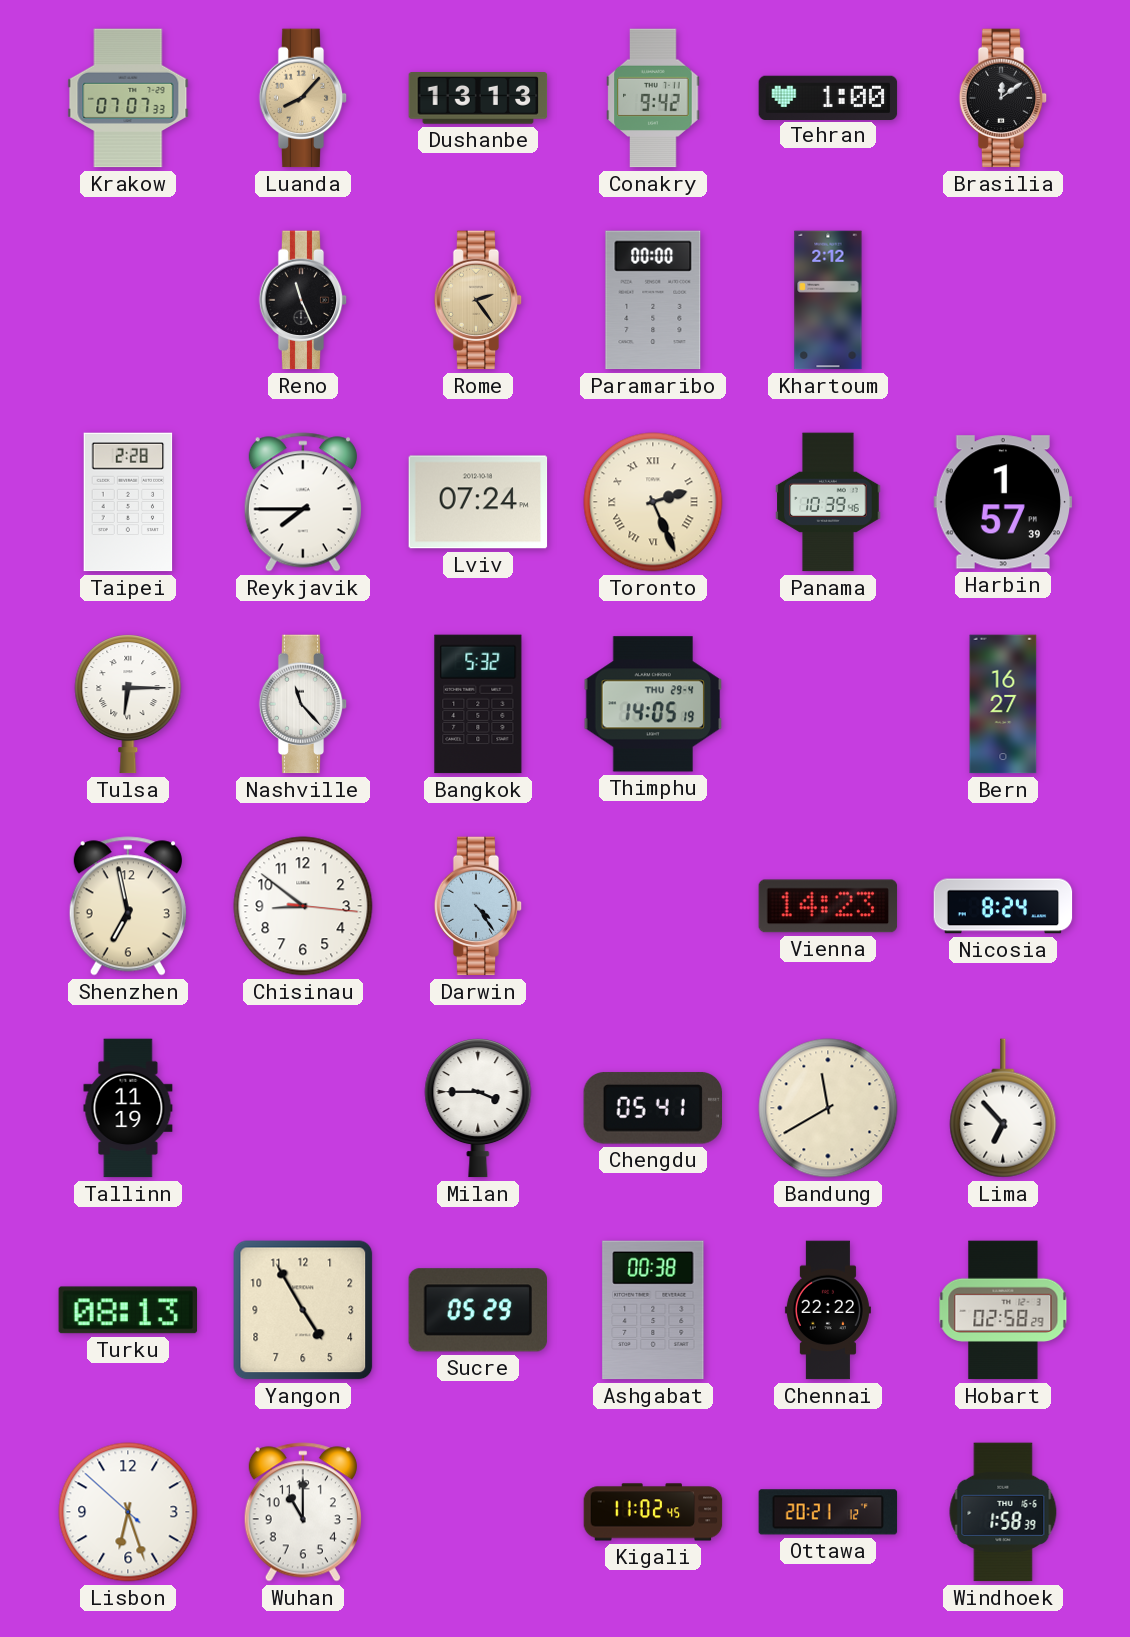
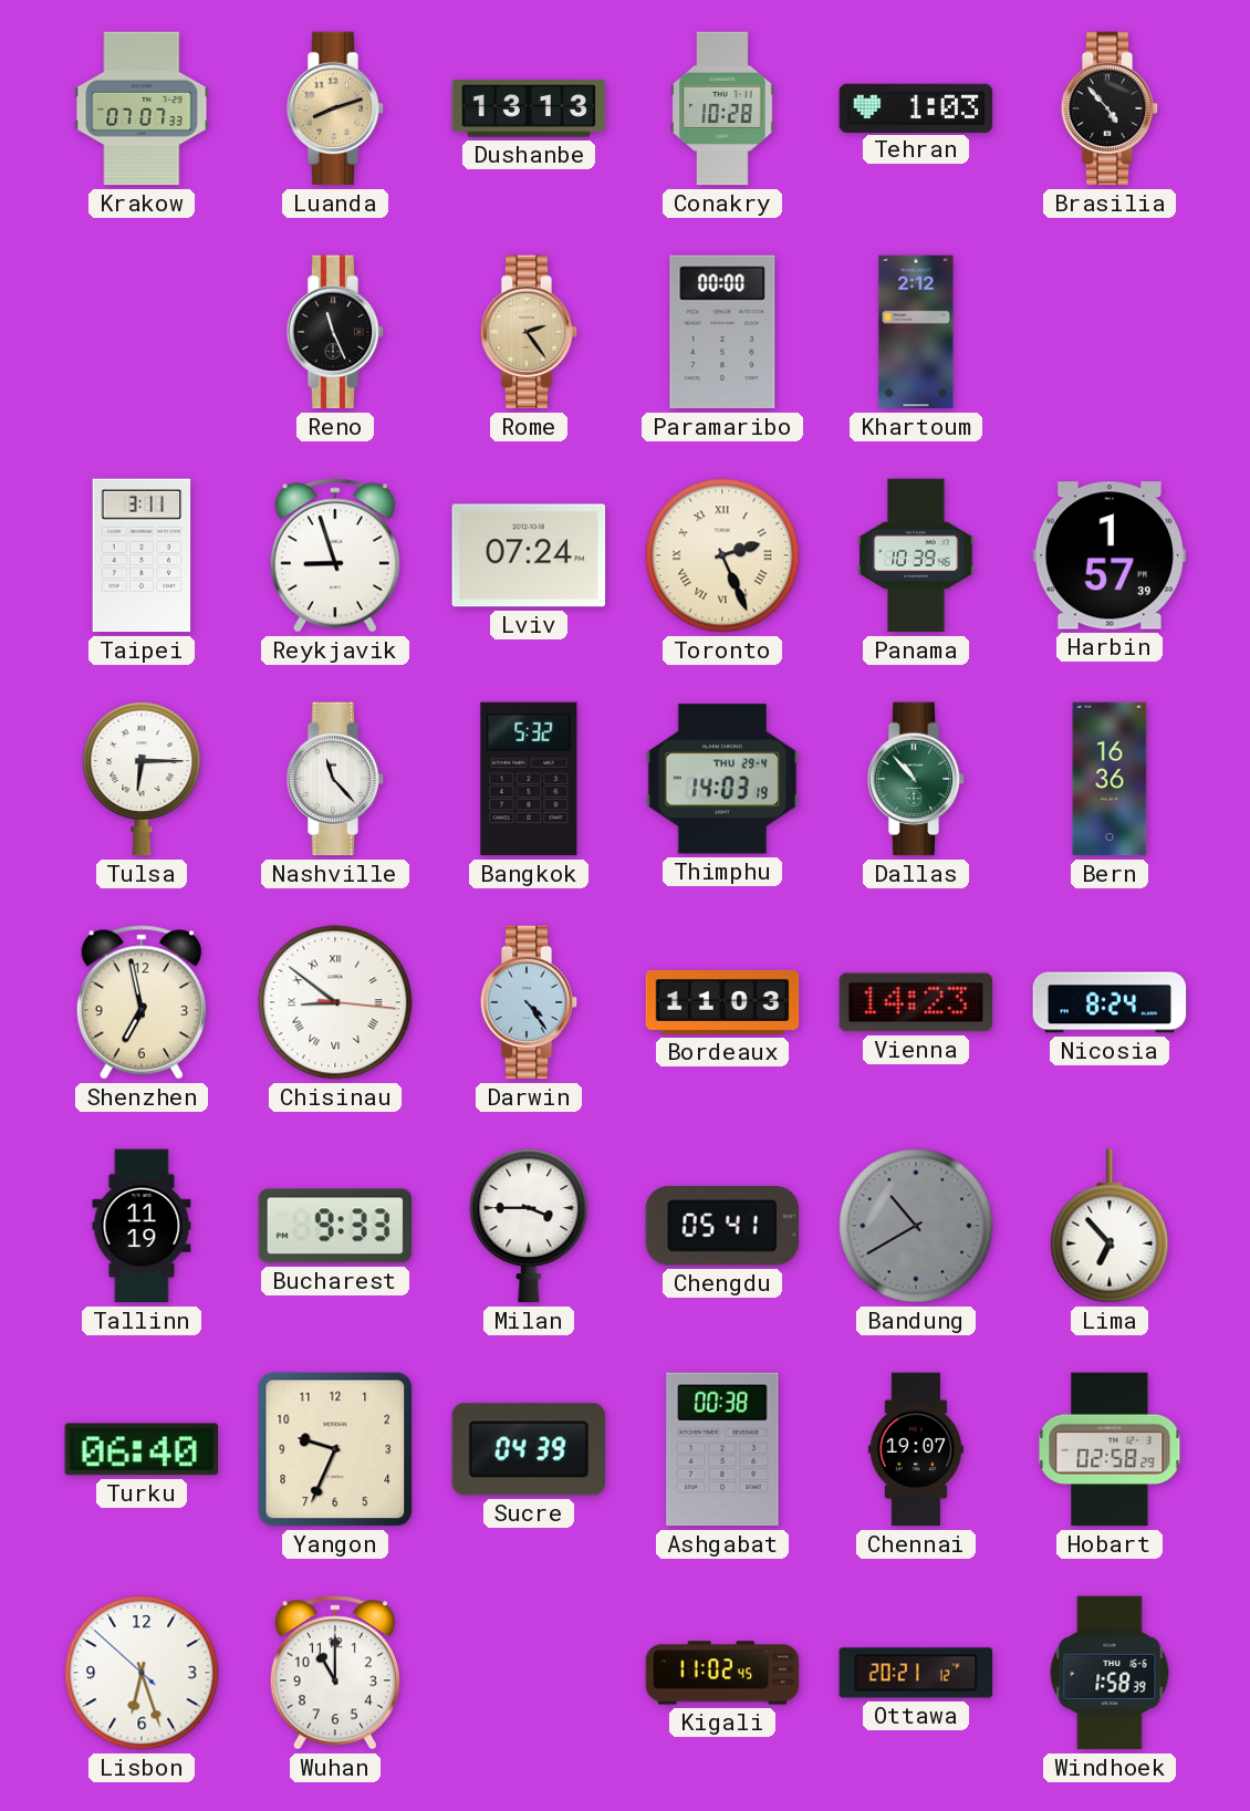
Luanda: 8:07 -> 8:12 (335, 108)
Conakry: 9:42 -> 10:28 (722, 108)
Tehran: 1:00 -> 1:03 (916, 107)
Brasilia: 12:09 -> 4:53 (1110, 108)
Taipei: 2:28 -> 3:11 (142, 555)
Reykjavik: 7:45 -> 8:57 (335, 555)
Thimphu: 14:05 -> 14:03 (722, 779)
Dallas: none -> 10:53 (916, 779)
Bern: 16:27 -> 16:36 (1110, 779)
Chisinau numerals: Arabic -> Roman (335, 1002)
Bordeaux: none -> 11:03 (722, 1002)
Bucharest: none -> 9:33 (335, 1226)
Bandung: 11:40 -> 10:40 (916, 1226)
Bandung dial: cream -> grey (916, 1226)
Turku: 08:13 -> 06:40 (142, 1449)
Yangon: 4:55 -> 9:34 (335, 1449)
Sucre: 05:29 -> 04:39 (528, 1449)
Chennai: 22:22 -> 19:07 (916, 1449)
